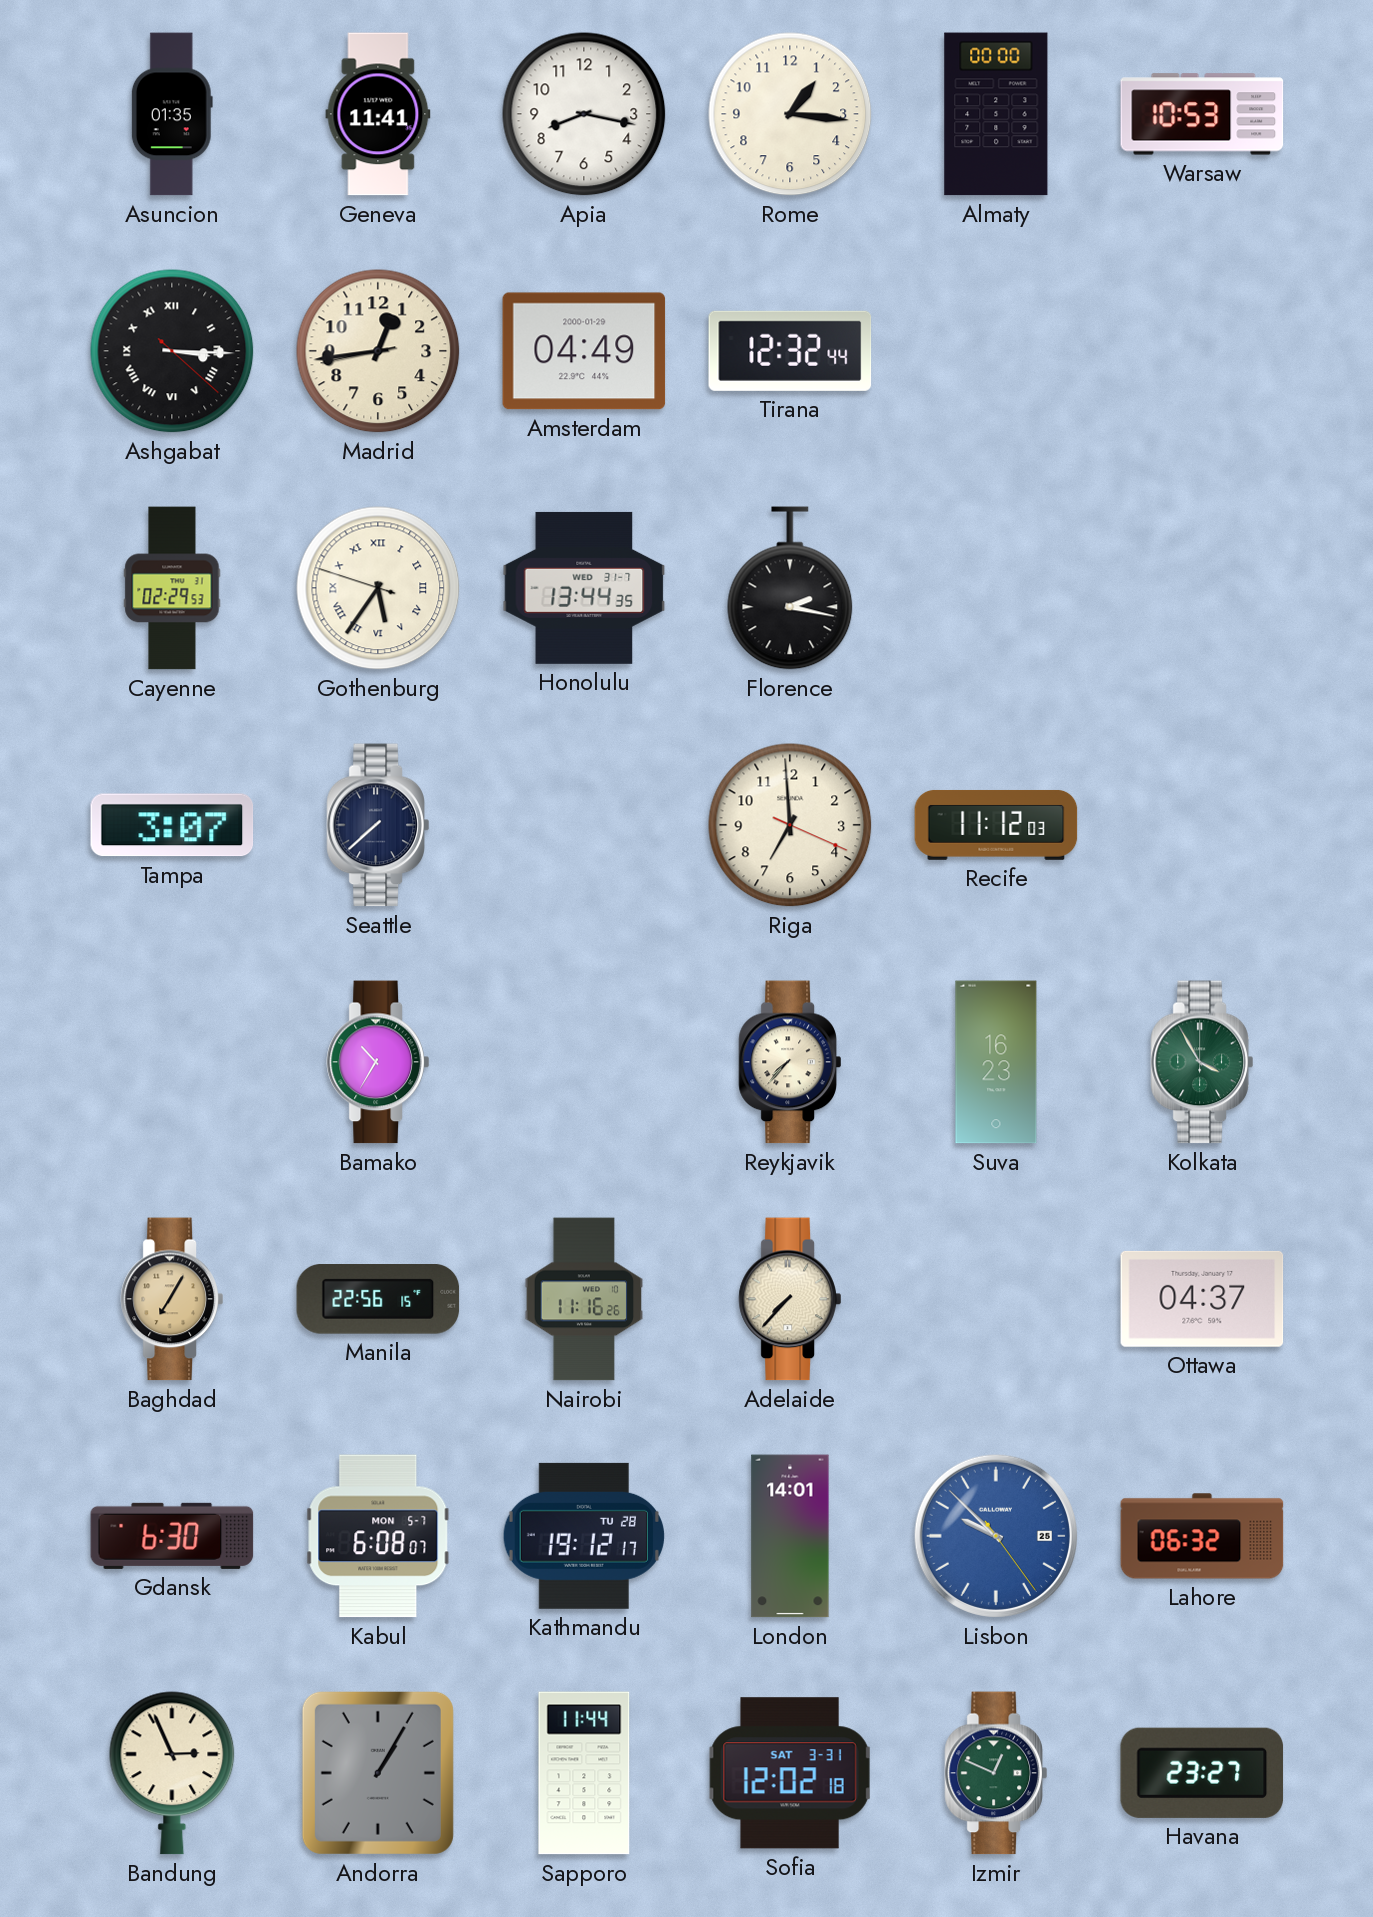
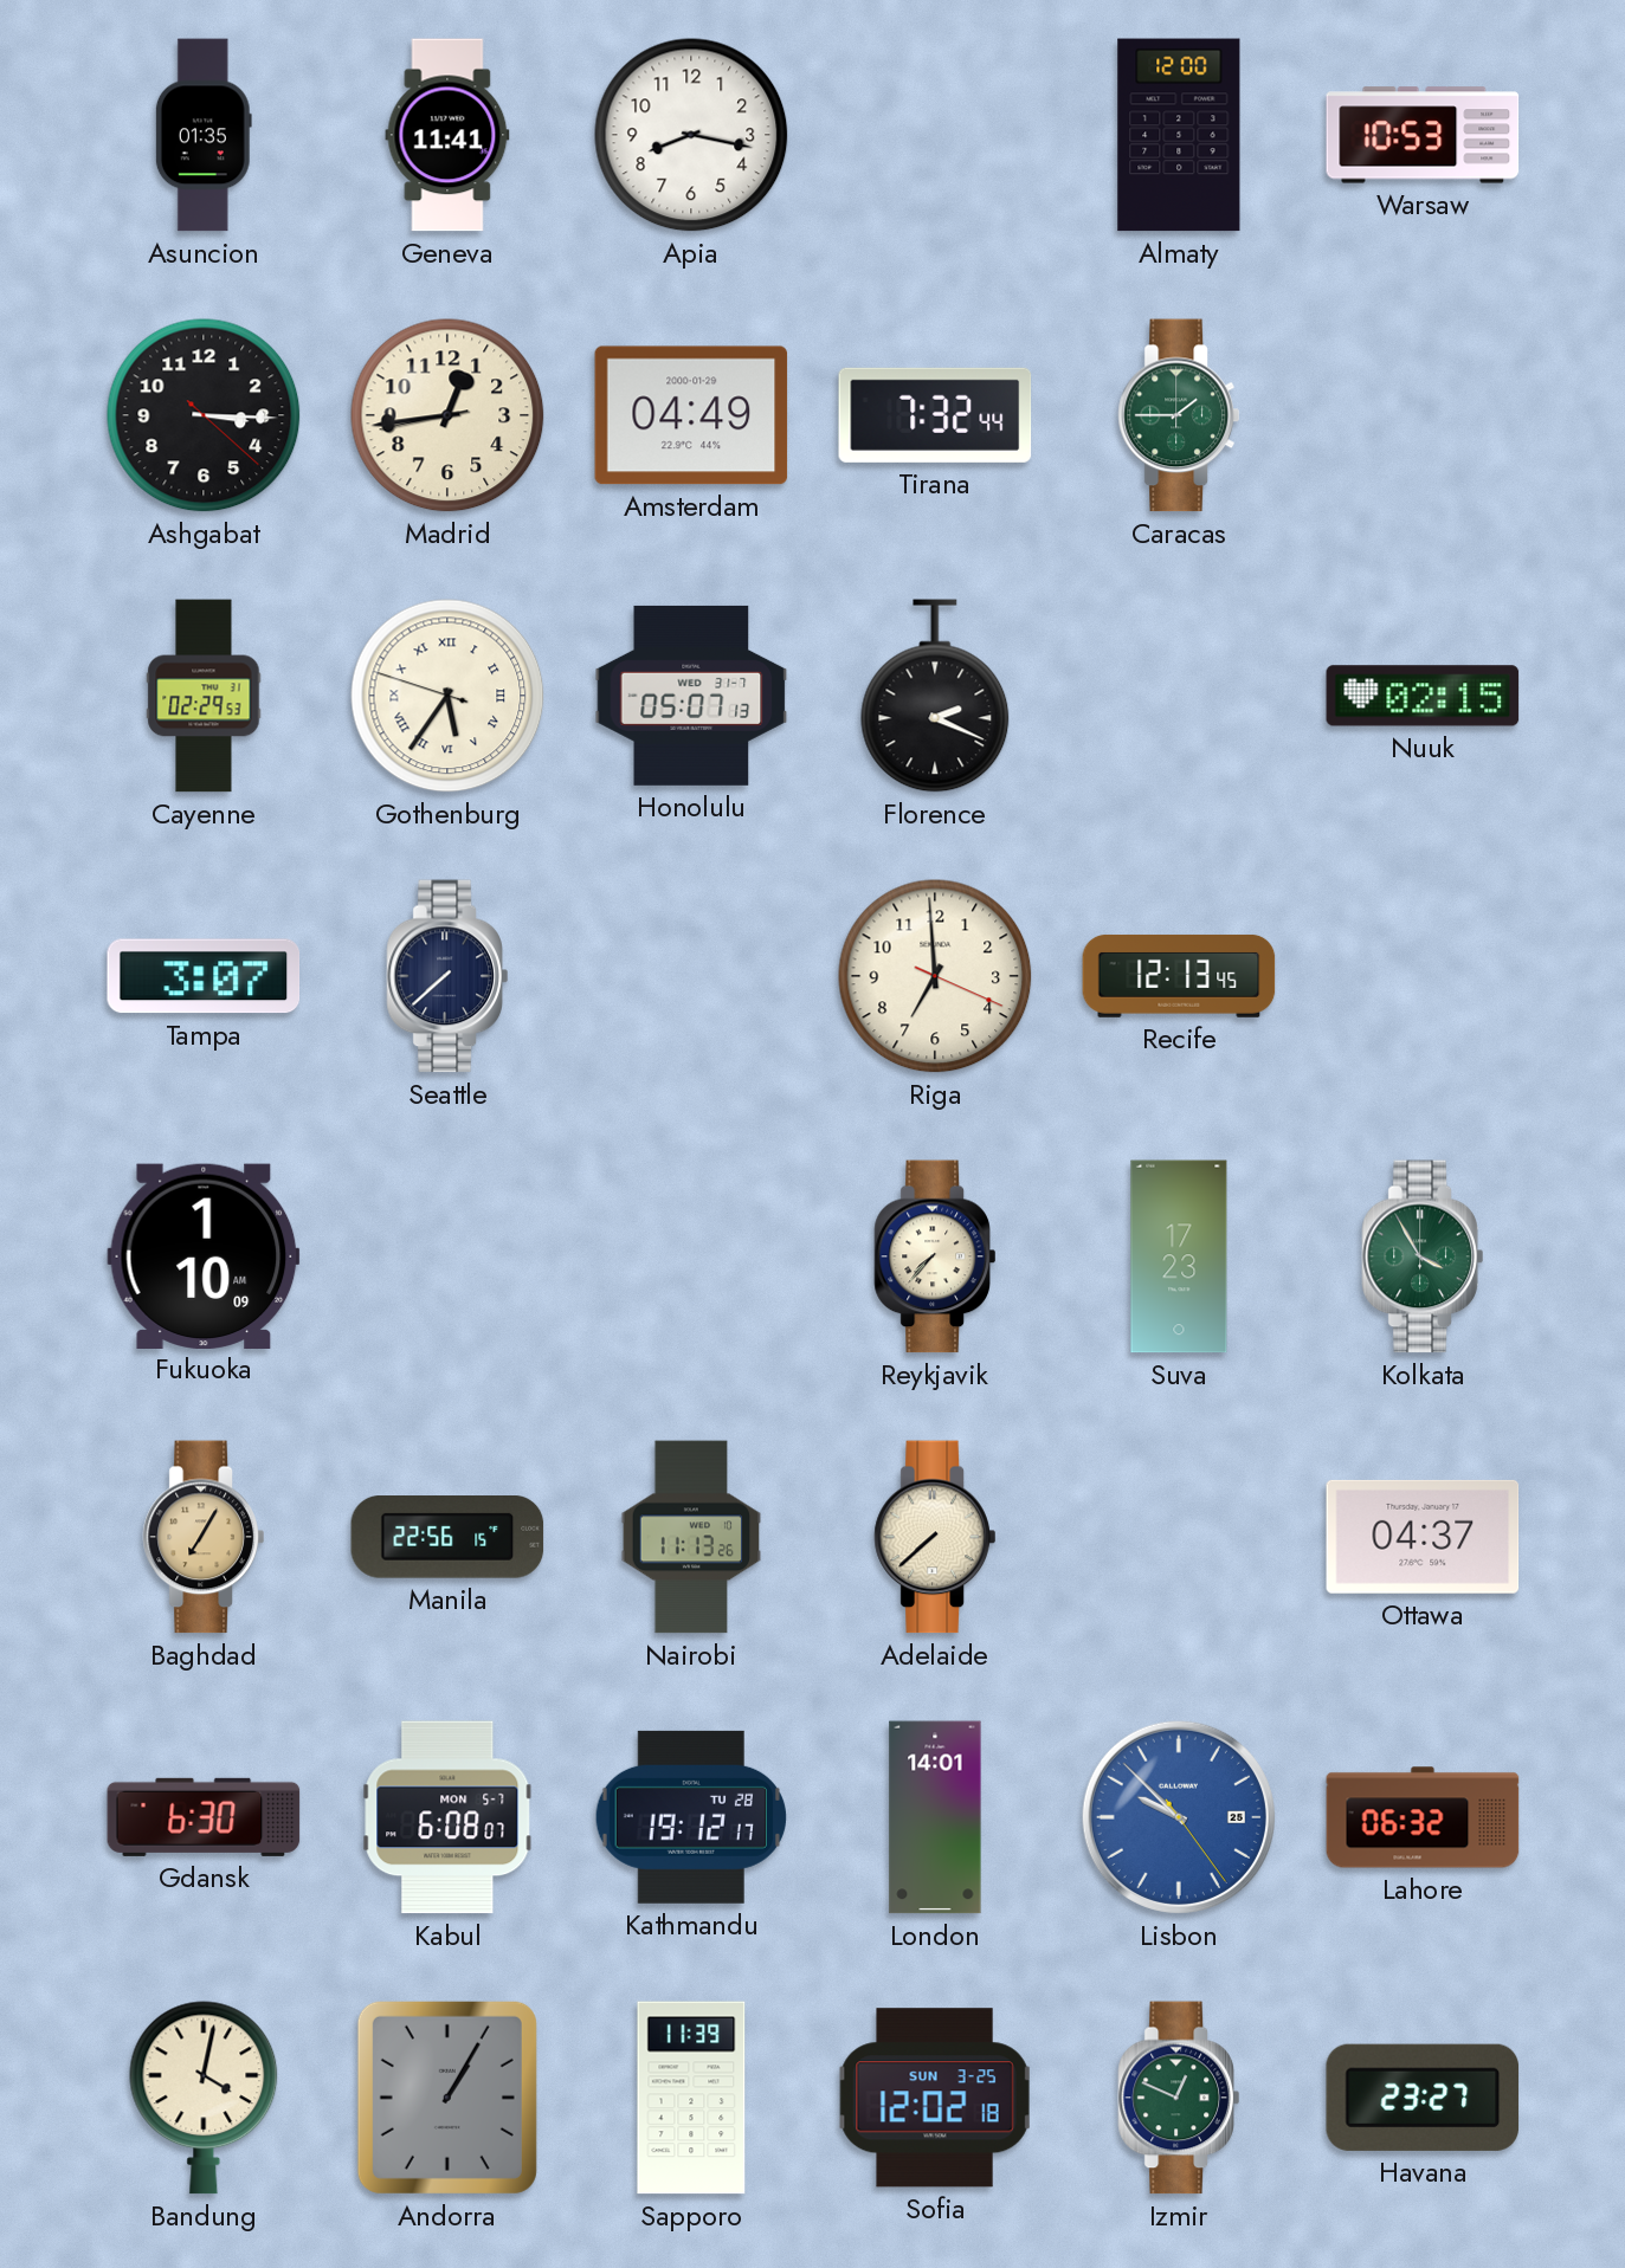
Rome: 1:16 -> none (790, 114)
Almaty: 00:00 -> 12:00 (1179, 135)
Ashgabat numerals: Roman -> Arabic (204, 415)
Tirana: 12:32 -> 7:32 (935, 415)
Caracas: none -> 1:45 (1179, 415)
Honolulu: 13:44 -> 05:07 (691, 696)
Florence: 2:17 -> 2:19 (935, 696)
Nuuk: none -> 02:15 (1423, 696)
Recife: 11:12 -> 12:13 (1179, 976)
Fukuoka: none -> 1:10 (204, 1255)
Bamako: 10:35 -> none (378, 1062)
Suva: 16:23 -> 17:23 (1179, 1256)
Nairobi: 11:16 -> 11:13 (691, 1537)
Adelaide: 7:37 -> 7:38 (935, 1537)
Bandung: 2:56 -> 4:02 (204, 2098)
Sapporo: 11:44 -> 11:39 (691, 2098)
Sofia date: SAT 3-31 -> SUN 3-25 (935, 2098)
